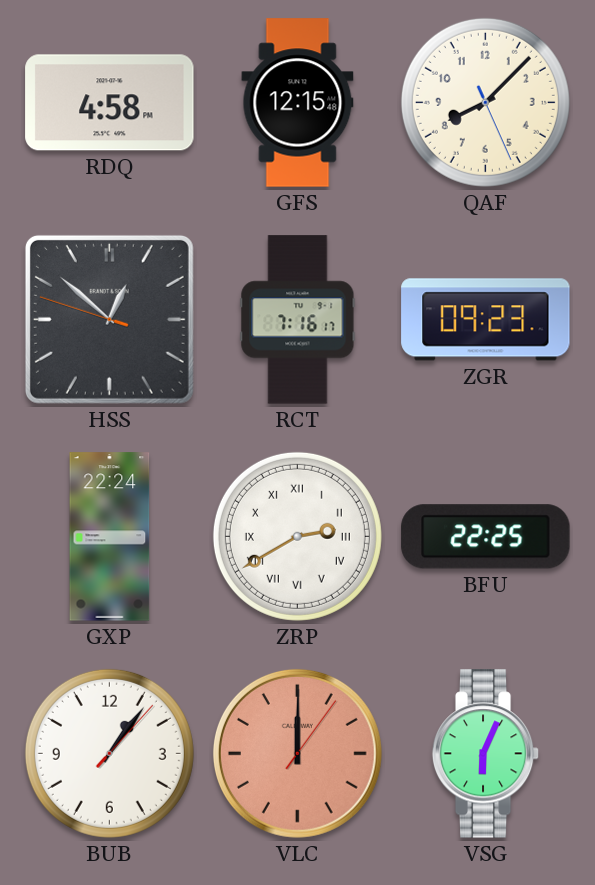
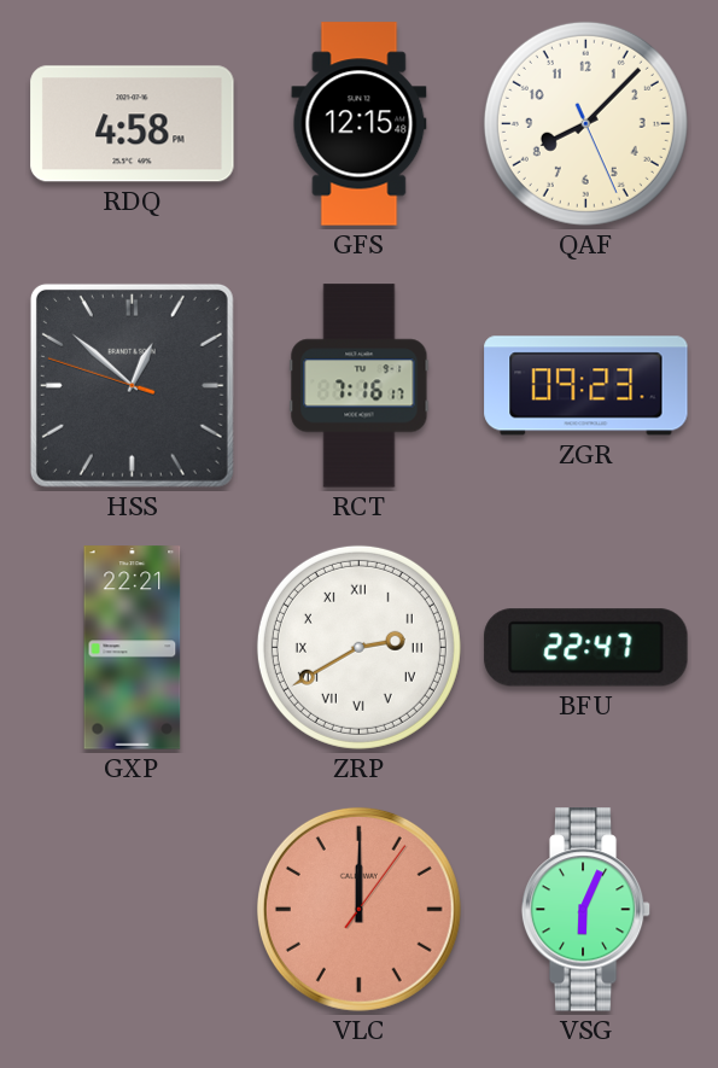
GXP: 22:24 -> 22:21 (133, 648)
BFU: 22:25 -> 22:47 (586, 648)
BUB: 1:06 -> none (109, 753)
